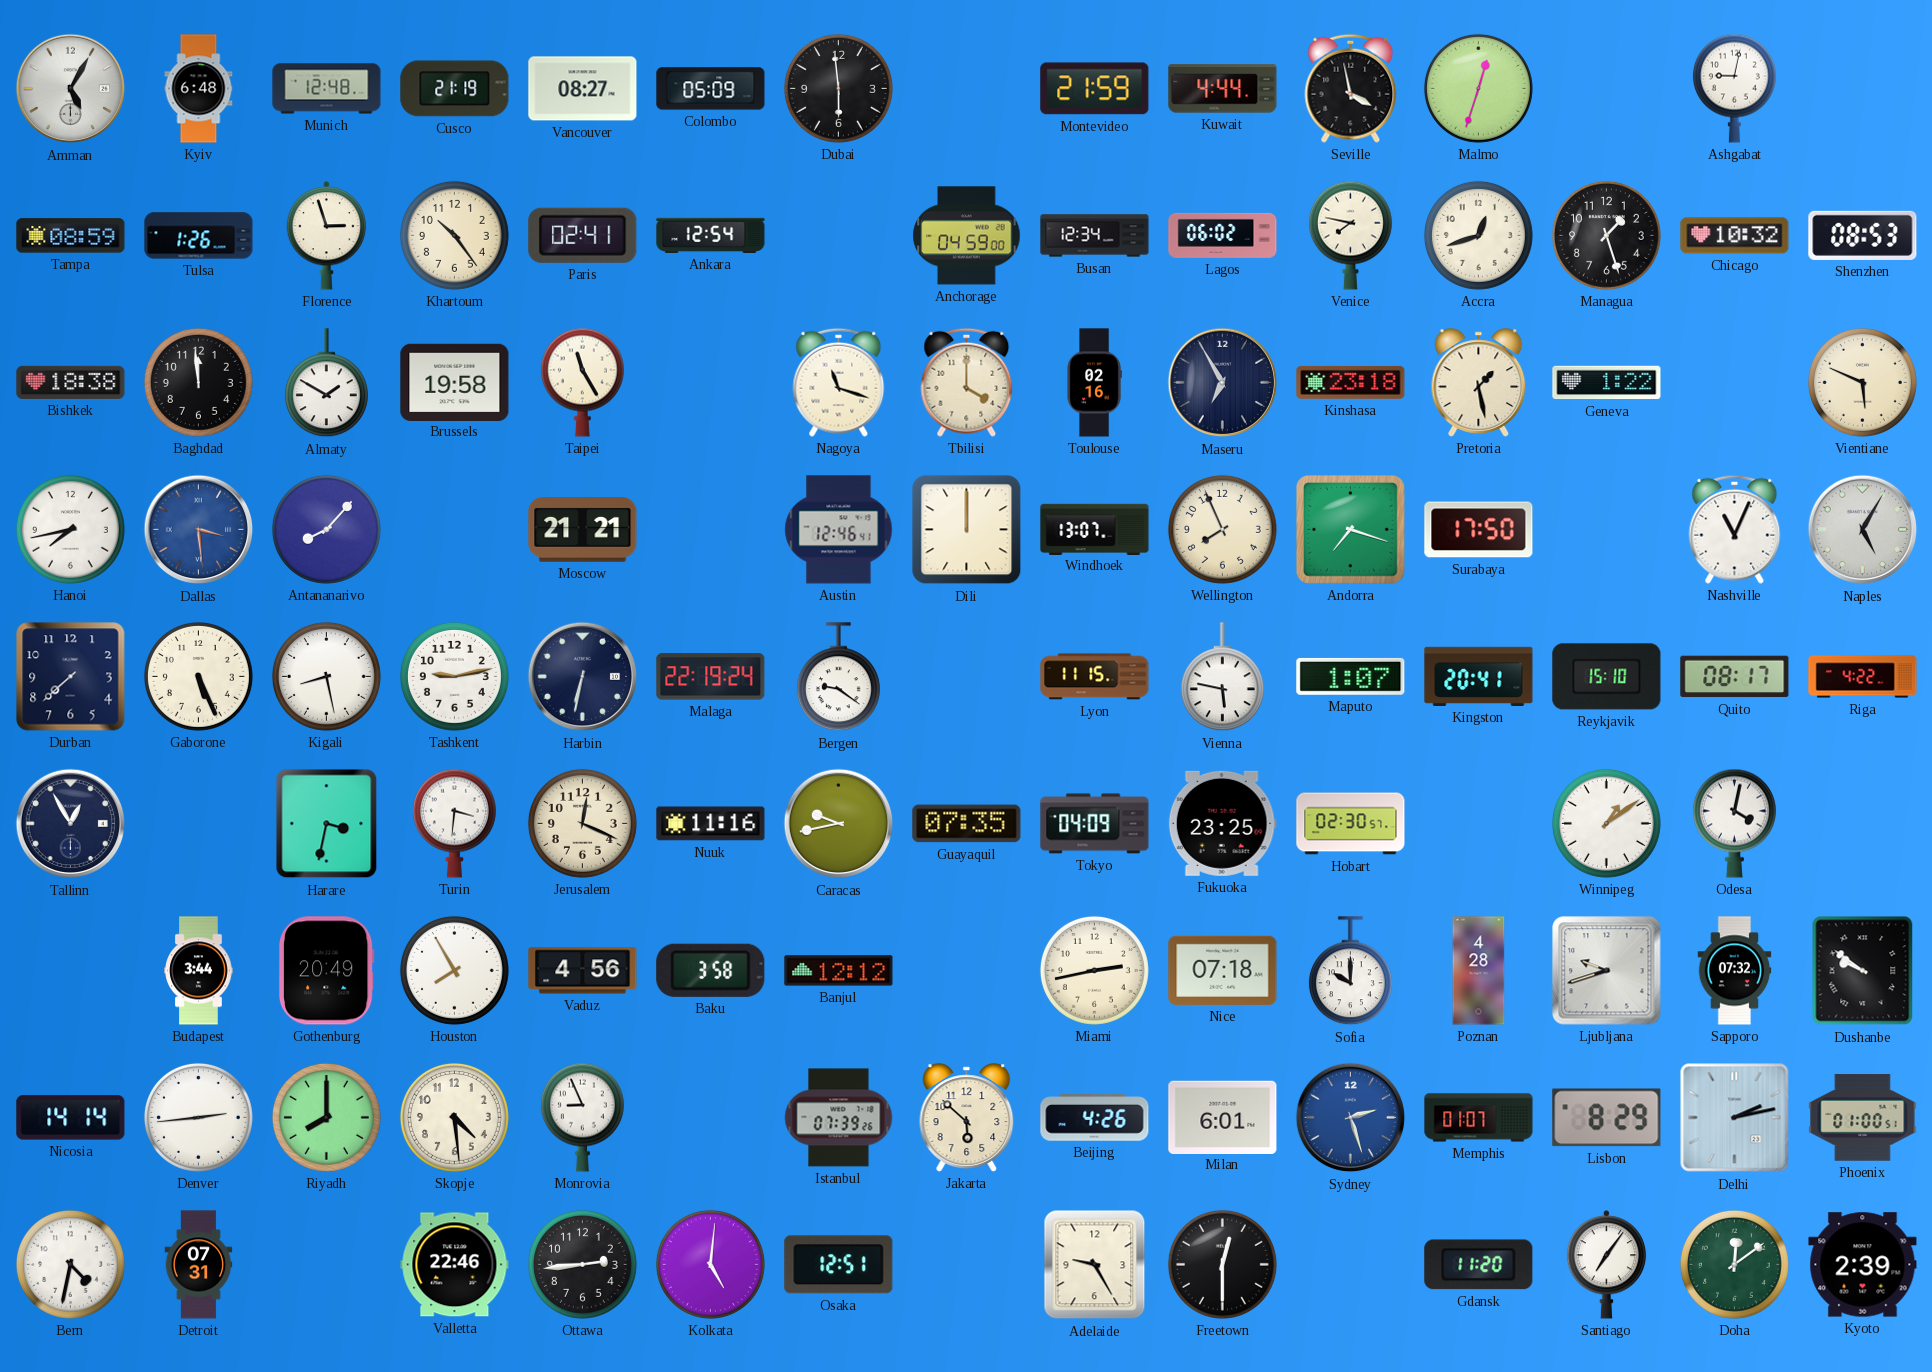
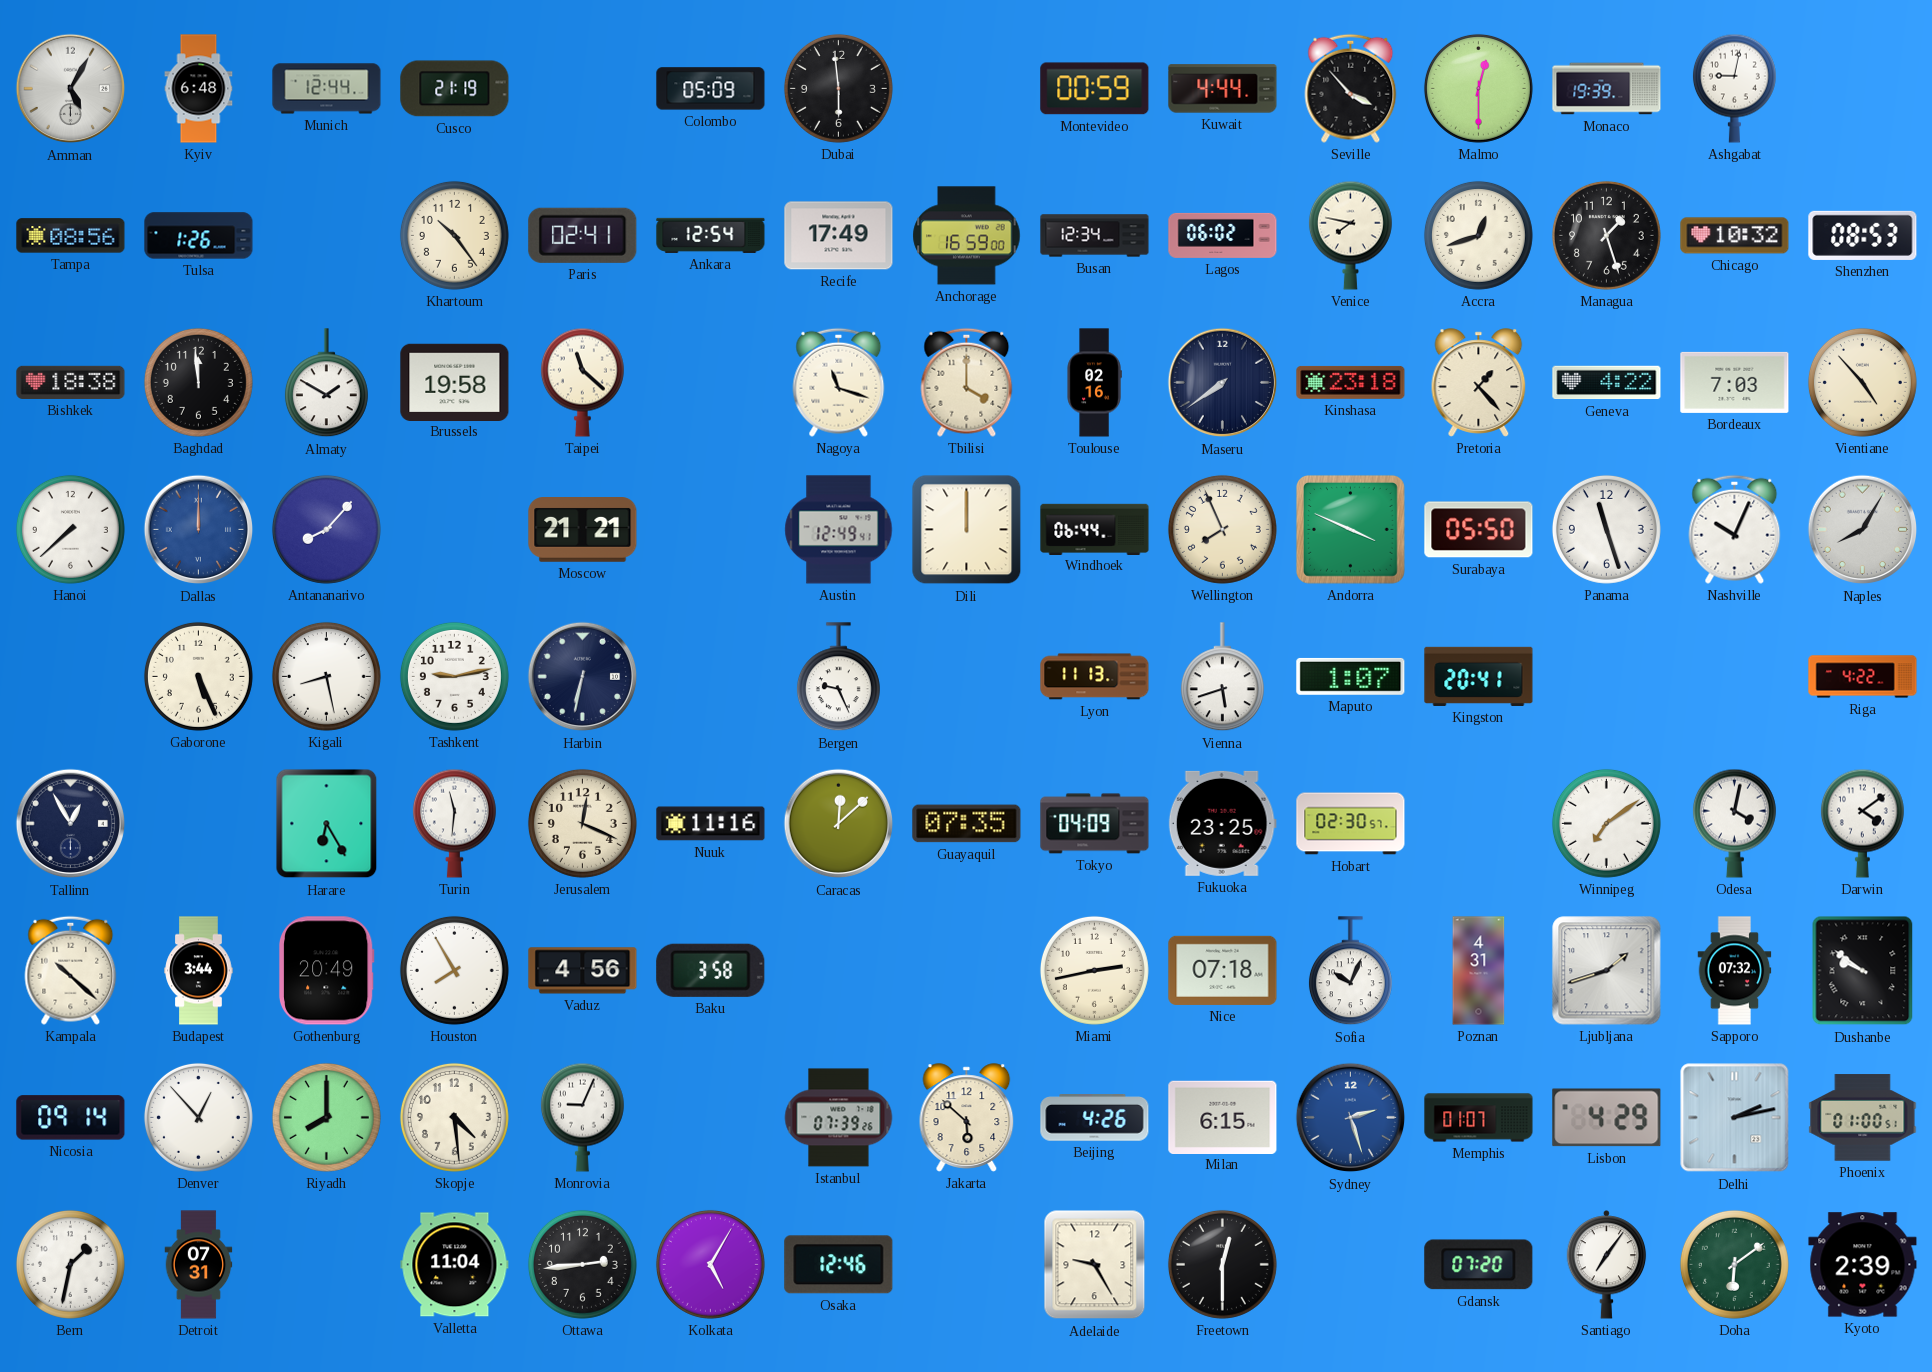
Munich: 12:48 -> 12:44 (327, 89)
Vancouver: 08:27 -> none (583, 89)
Montevideo: 21:59 -> 00:59 (1095, 89)
Seville: 3:58 -> 3:53 (1351, 88)
Malmo: 12:33 -> 12:30 (1478, 88)
Monaco: none -> 19:39 (1607, 89)
Tampa: 08:59 -> 08:56 (71, 236)
Florence: 2:57 -> none (327, 236)
Recife: none -> 17:49 (839, 236)
Anchorage: 04:59 -> 16:59 (967, 236)
Taipei: 11:25 -> 11:22 (582, 382)
Maseru: 6:55 -> 7:39 (1223, 383)
Pretoria: 1:28 -> 1:23 (1479, 383)
Geneva: 1:22 -> 4:22 (1607, 383)
Bordeaux: none -> 7:03 (1735, 382)
Vientiane: 5:49 -> 4:53 (1862, 382)
Hanoi: 7:43 -> 7:38 (70, 529)
Dallas: 3:29 -> 12:00 (199, 530)
Austin: 12:46 -> 12:49 (839, 530)
Windhoek: 13:07 -> 06:44 (1095, 529)
Andorra: 7:18 -> 3:49 (1350, 529)
Surabaya: 17:50 -> 05:50 (1479, 530)
Panama: none -> 11:27 (1606, 529)
Nashville: 11:04 -> 10:04 (1735, 529)
Naples: 5:05 -> 8:05 (1863, 530)
Durban: 7:38 -> none (71, 677)
Malaga: 22:19 -> none (711, 677)
Bergen: 9:21 -> 9:26 (838, 677)
Lyon: 11:15 -> 11:13 (1095, 677)
Vienna: 5:47 -> 5:42 (1222, 677)
Reykjavik: 15:10 -> none (1607, 677)
Quito: 08:17 -> none (1735, 677)
Harare: 3:32 -> 6:25 (327, 824)
Turin: 3:31 -> 11:31 (454, 823)
Caracas: 9:43 -> 12:08 (839, 824)
Winnipeg: 1:09 -> 7:09 (1606, 823)
Darwin: none -> 4:09 (1862, 823)
Kampala: none -> 10:22 (71, 970)
Banjul: 12:12 -> none (839, 971)
Sofia: 10:00 -> 10:04 (1350, 971)
Poznan: 4:28 -> 4:31 (1479, 971)
Ljubljana: 9:42 -> 1:42 (1607, 971)
Nicosia: 14:14 -> 09:14 (71, 1118)
Denver: 2:44 -> 12:53 (198, 1117)
Monrovia: 8:56 -> 9:04 (582, 1117)
Milan: 6:01 -> 6:15 (1223, 1117)
Lisbon: 8:29 -> 4:29 (1607, 1118)
Bern: 4:32 -> 1:32 (70, 1264)
Valletta: 22:46 -> 11:04 (455, 1265)
Kolkata: 5:01 -> 5:05 (710, 1264)
Osaka: 12:51 -> 12:46 (839, 1265)
Gdansk: 11:20 -> 07:20 (1479, 1265)
Doha: 12:09 -> 6:09 (1734, 1264)
